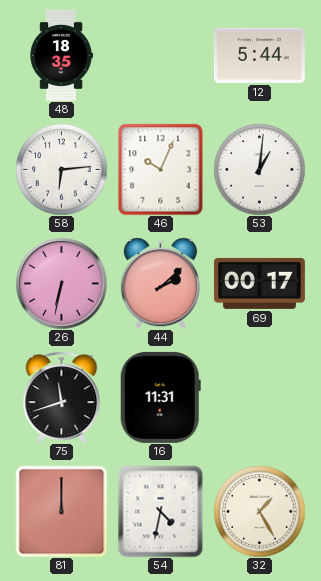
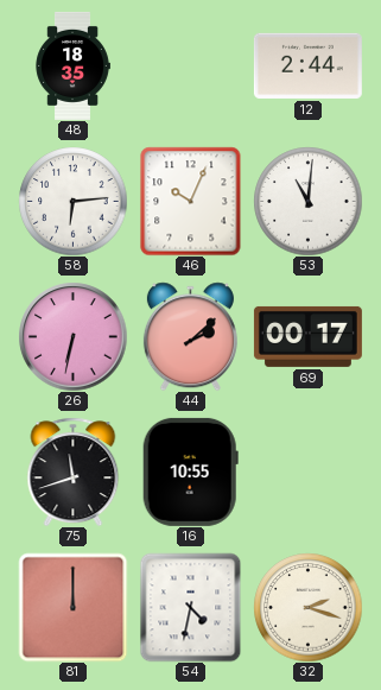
12: 5:44 -> 2:44 (307, 65)
53: 1:01 -> 11:01 (307, 201)
16: 11:31 -> 10:55 (190, 471)
32: 1:25 -> 2:18 (307, 607)
